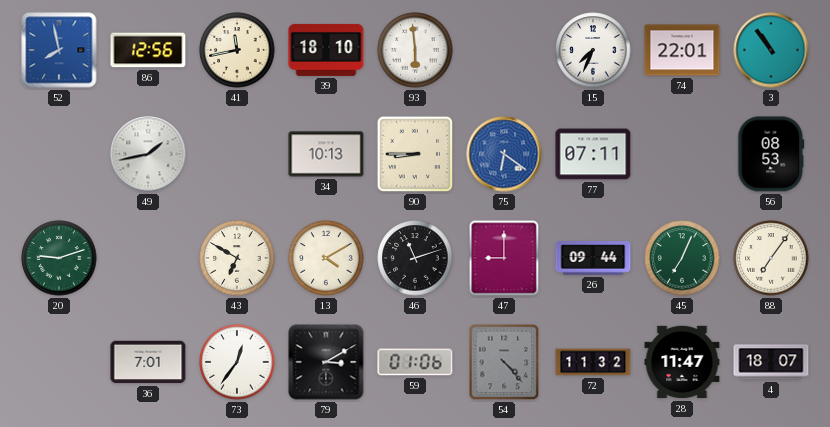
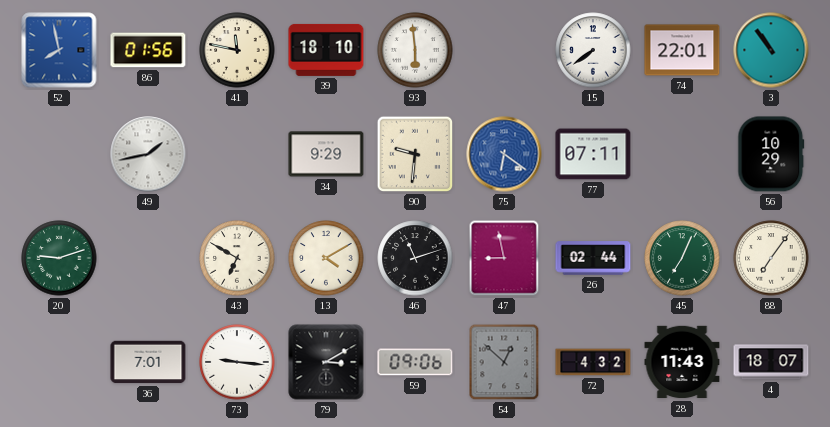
86: 12:56 -> 01:56 (148, 50)
41: 11:43 -> 11:47 (237, 50)
15: 7:34 -> 7:39 (593, 50)
34: 10:13 -> 9:29 (326, 154)
90: 8:45 -> 9:31 (415, 154)
56: 08:53 -> 10:29 (771, 154)
47: 9:00 -> 8:58 (504, 258)
26: 09:44 -> 02:44 (593, 258)
73: 12:36 -> 9:16 (237, 362)
59: 01:06 -> 09:06 (415, 362)
54: 4:23 -> 12:52 (504, 362)
72: 11:32 -> 4:32 (593, 362)
28: 11:47 -> 11:43 (682, 362)
